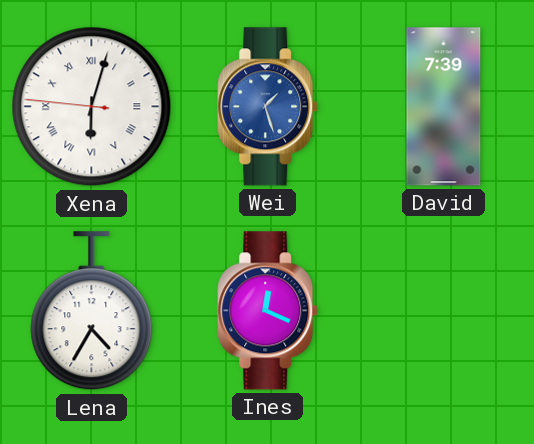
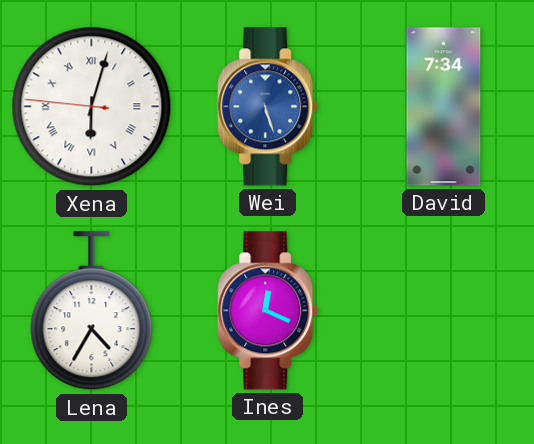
Wei: 1:27 -> 5:27 (268, 107)
David: 7:39 -> 7:34 (444, 107)
